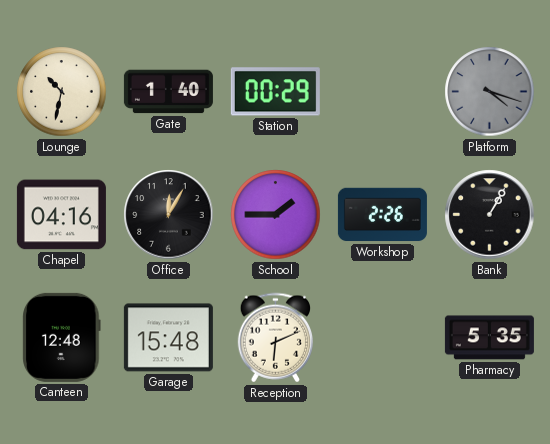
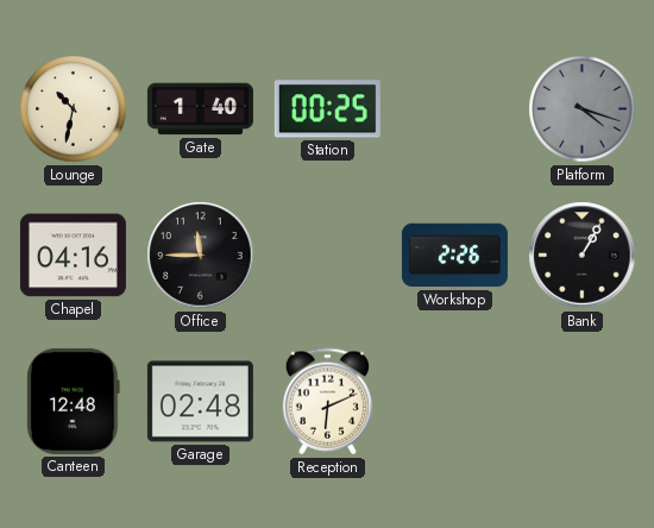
Station: 00:29 -> 00:25 (327, 109)
Office: 12:05 -> 11:45 (201, 256)
School: 1:45 -> none (276, 215)
Garage: 15:48 -> 02:48 (200, 402)
Pharmacy: 5:35 -> none (489, 338)
